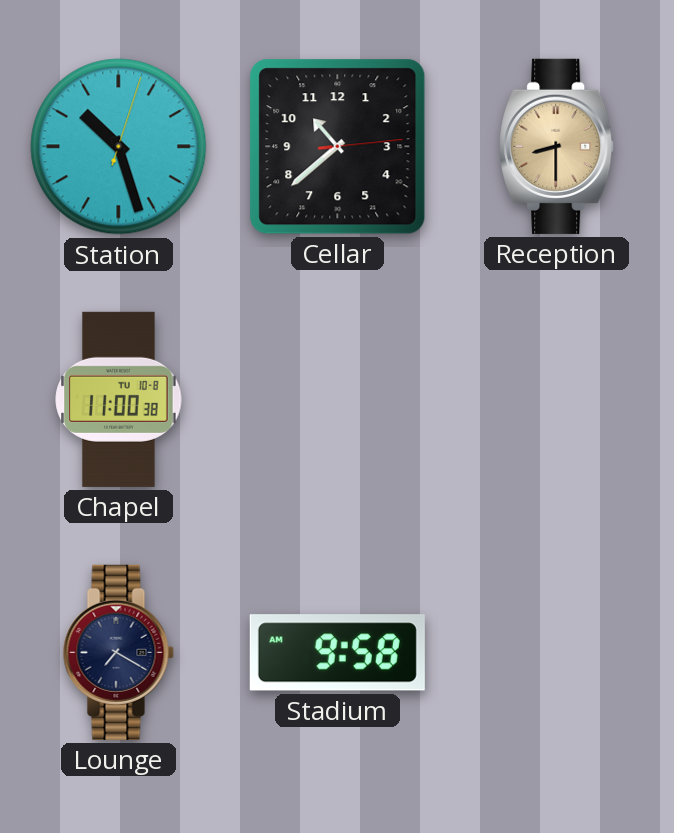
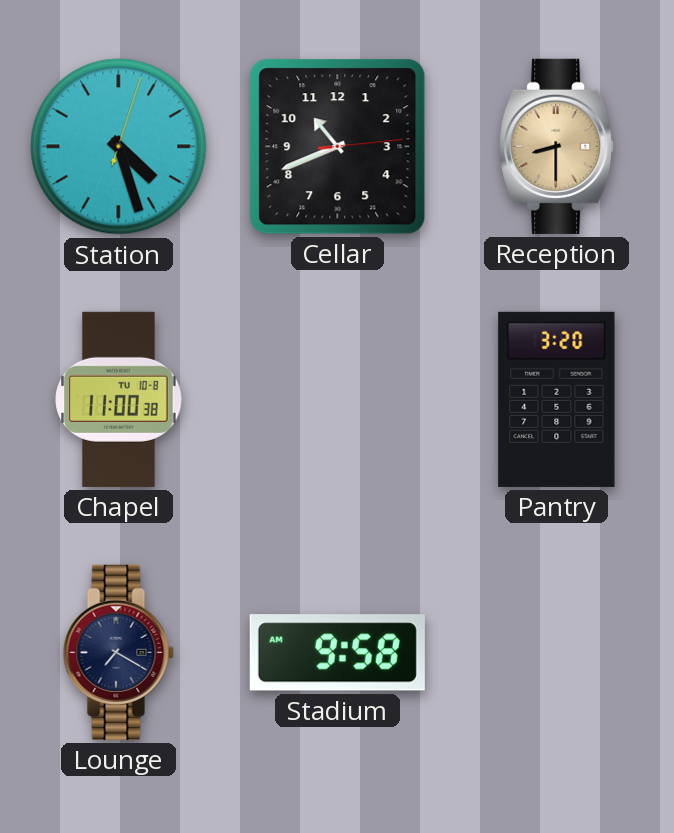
Station: 10:27 -> 4:27 (119, 147)
Cellar: 10:38 -> 10:41 (338, 147)
Pantry: none -> 3:20 (557, 399)
